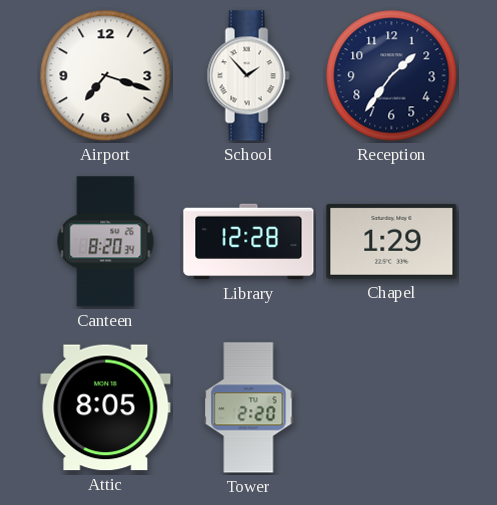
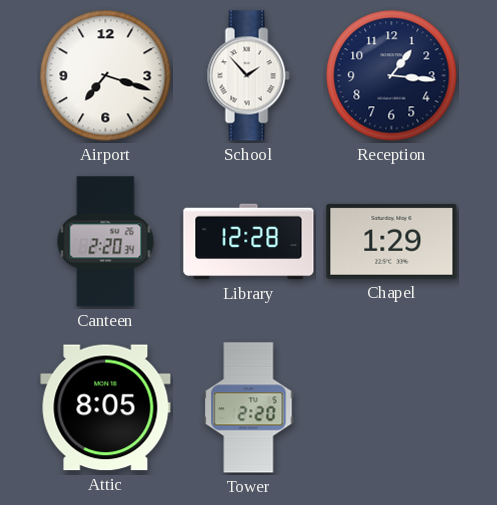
Reception: 1:36 -> 1:16 (392, 76)
Canteen: 8:20 -> 2:20 (106, 242)
